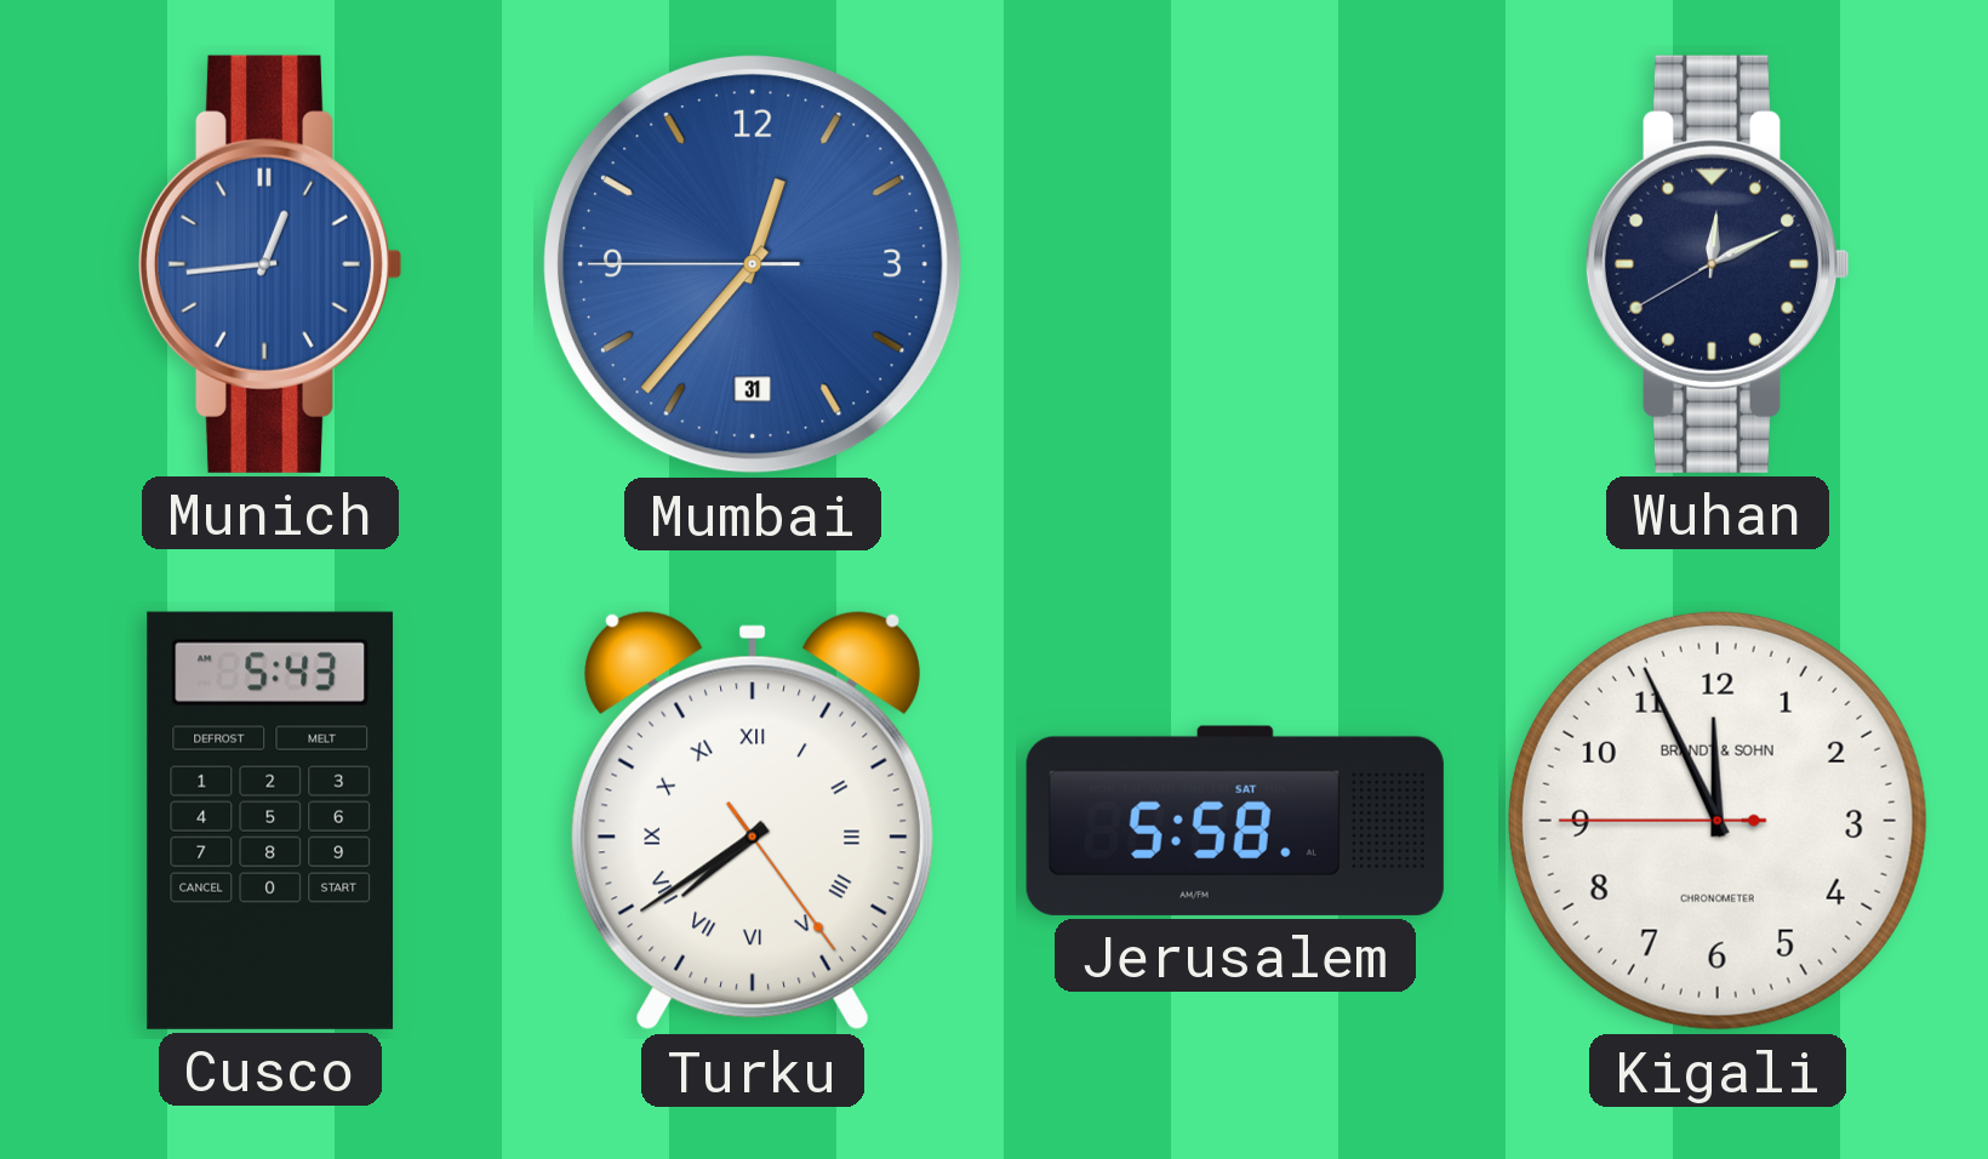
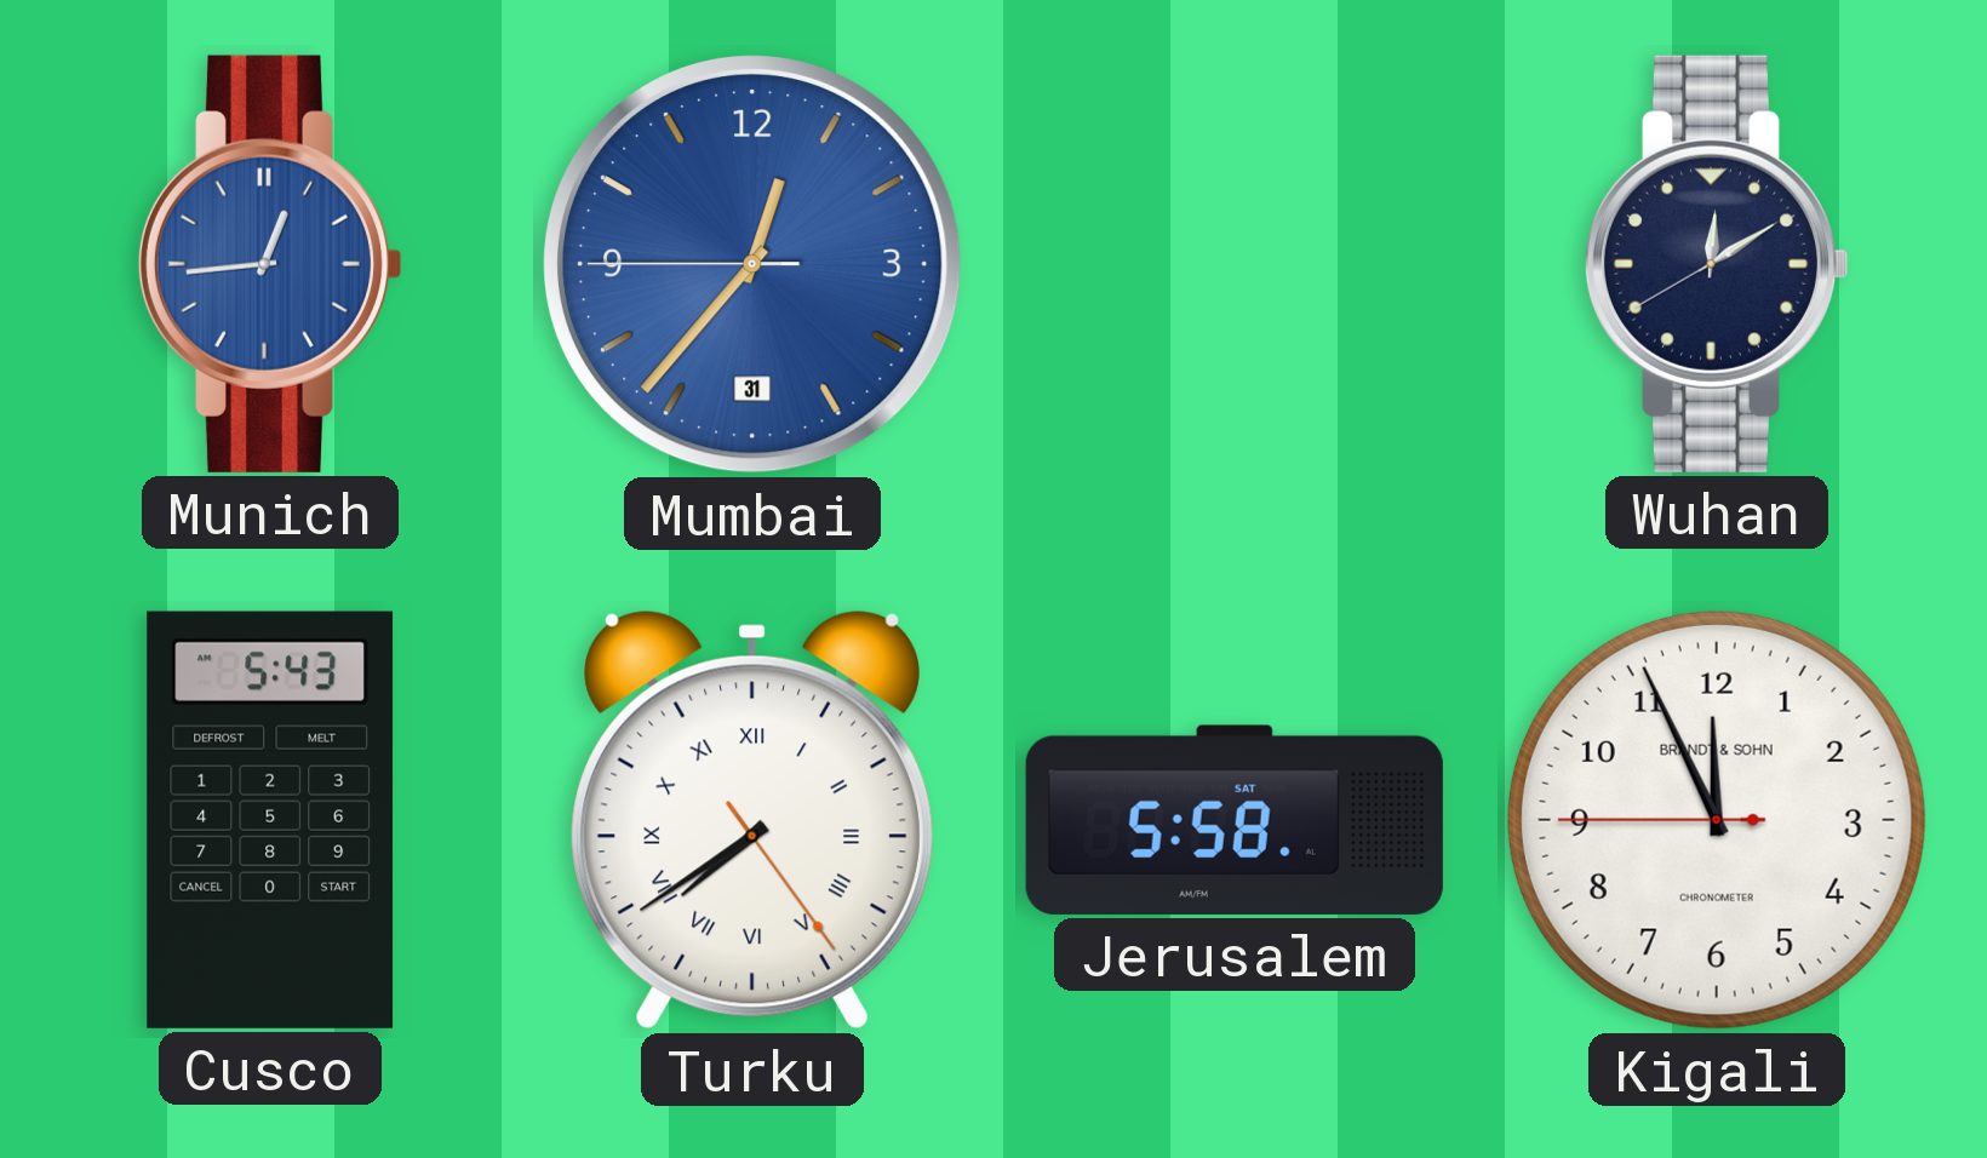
Wuhan: 12:10 -> 12:09 (1717, 264)
